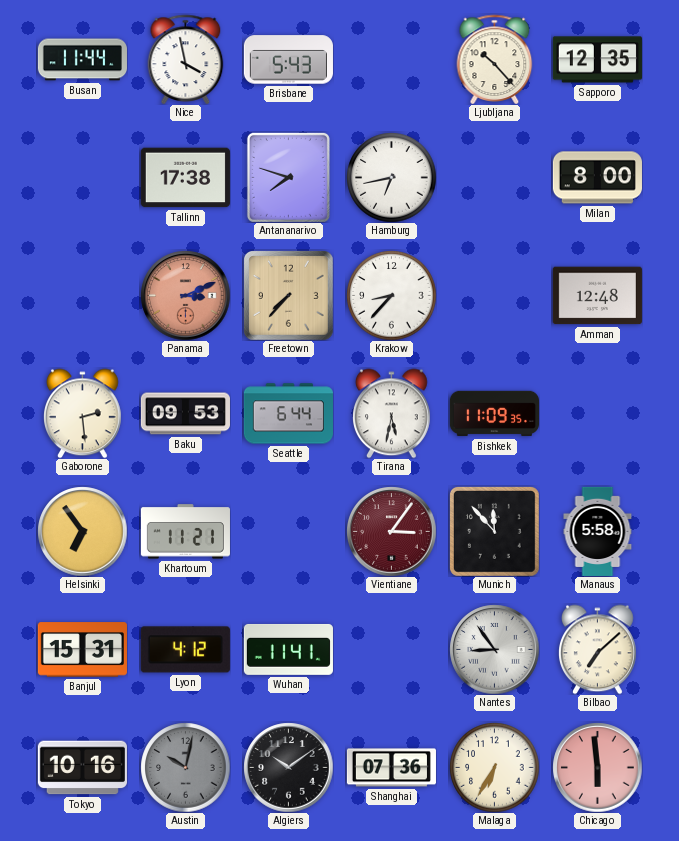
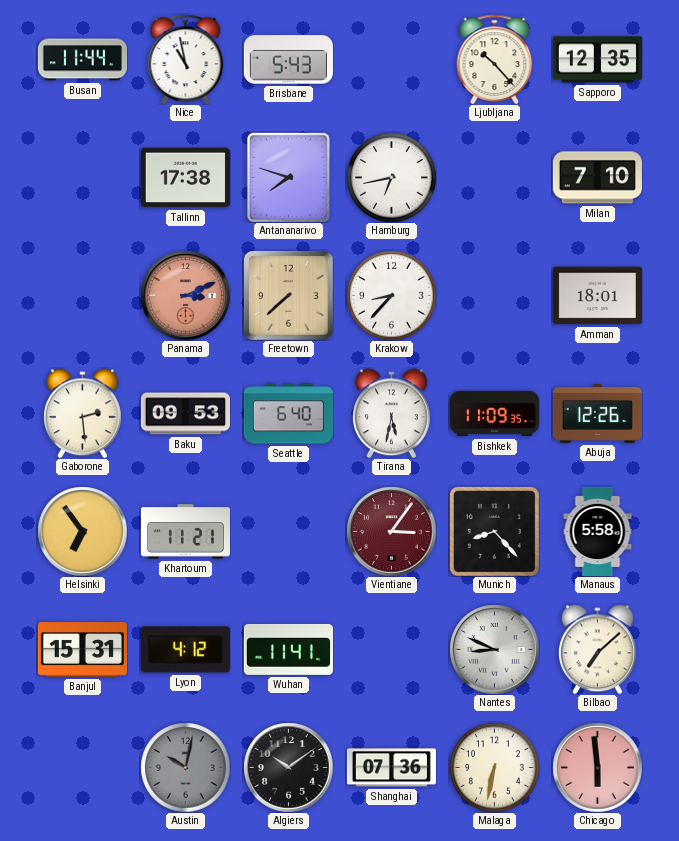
Nice: 3:58 -> 10:58 (186, 59)
Milan: 8:00 -> 7:10 (597, 178)
Freetown: 7:37 -> 7:38 (289, 296)
Amman: 12:48 -> 18:01 (597, 296)
Seattle: 6:44 -> 6:40 (288, 414)
Abuja: none -> 12:26 (597, 414)
Munich: 11:53 -> 8:23 (494, 531)
Nantes: 8:54 -> 8:49 (494, 649)
Tokyo: 10:16 -> none (82, 768)
Malaga: 6:35 -> 6:32 (494, 767)
